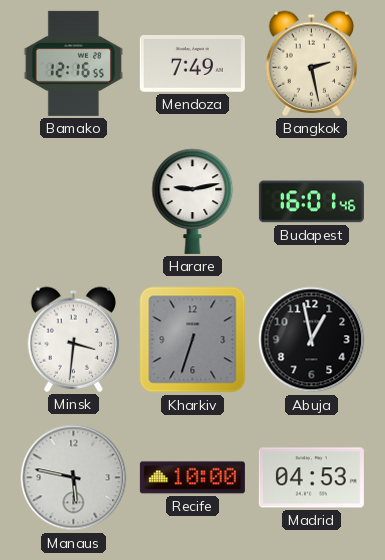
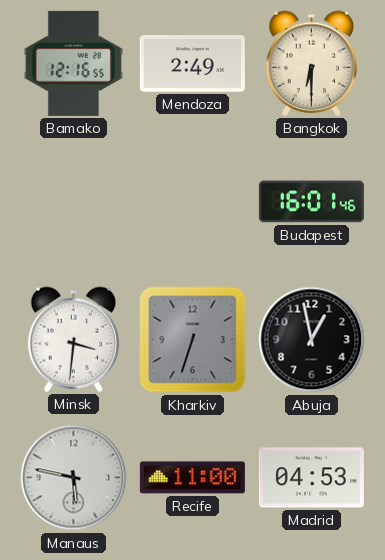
Mendoza: 7:49 -> 2:49 (192, 64)
Bangkok: 2:28 -> 6:30 (312, 63)
Harare: 9:13 -> none (193, 201)
Recife: 10:00 -> 11:00 (192, 478)
